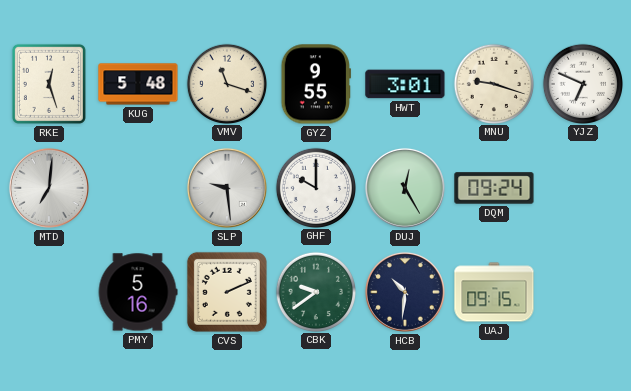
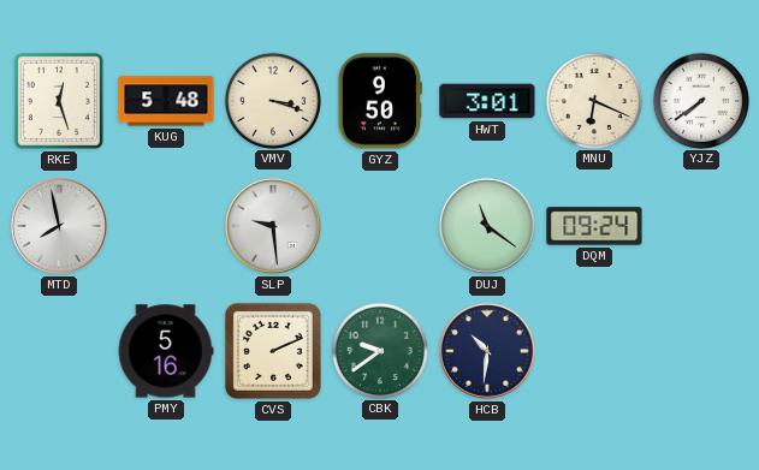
VMV: 11:18 -> 3:18 (272, 100)
GYZ: 9:55 -> 9:50 (380, 101)
MNU: 9:18 -> 6:19 (593, 100)
YJZ: 6:49 -> 7:39 (700, 100)
MTD: 7:01 -> 7:58 (59, 226)
GHF: 10:00 -> none (315, 187)
DUJ: 12:25 -> 11:21 (487, 226)
UAJ: 09:15 -> none (494, 292)
